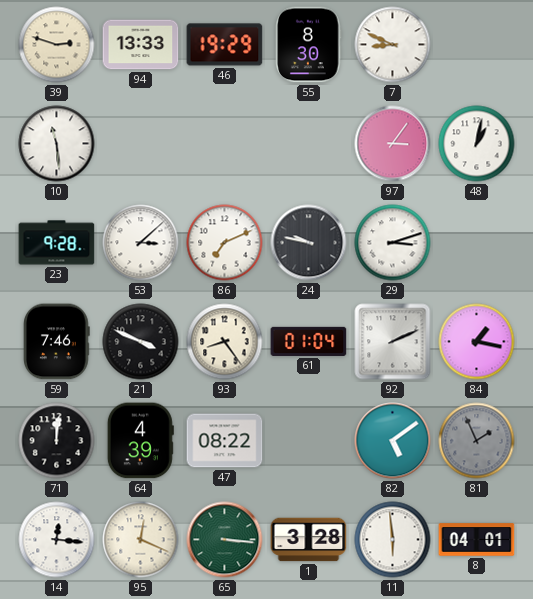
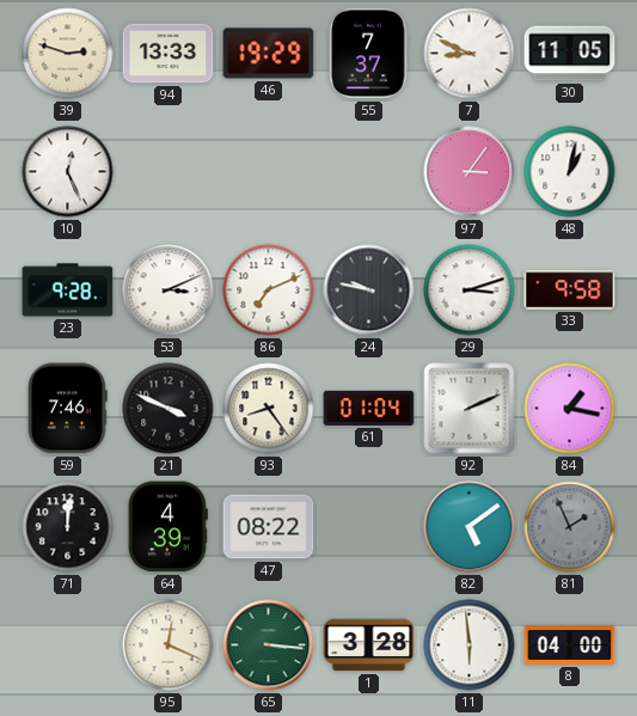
55: 8:30 -> 7:37 (369, 54)
30: none -> 11:05 (570, 54)
10: 11:29 -> 12:26 (68, 172)
53: 3:08 -> 3:11 (169, 290)
33: none -> 9:58 (570, 290)
14: 12:16 -> none (57, 540)
8: 04:01 -> 04:00 (570, 645)
